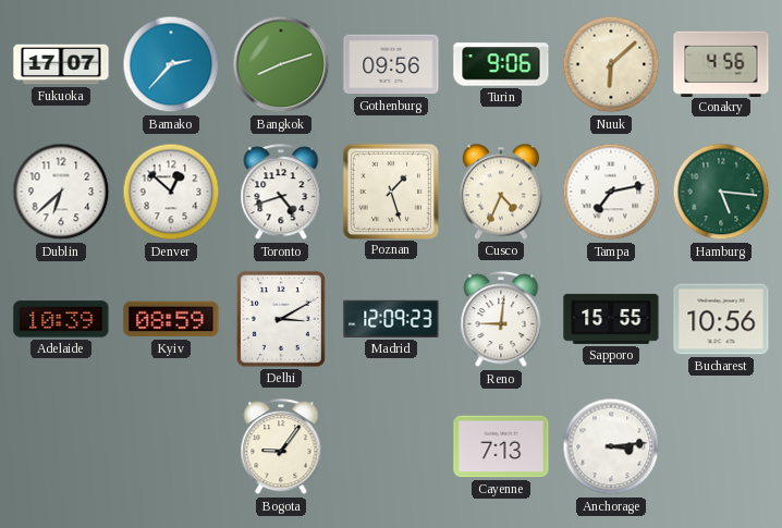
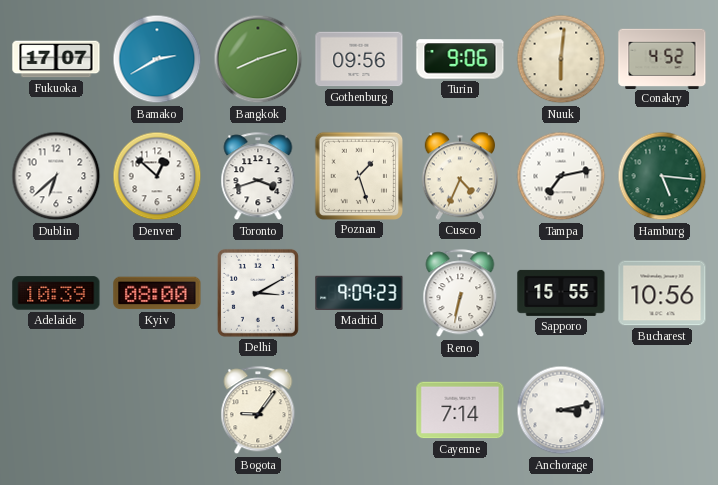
Bamako: 2:37 -> 2:40 (157, 59)
Nuuk: 6:08 -> 6:01 (561, 59)
Conakry: 4:56 -> 4:52 (662, 58)
Toronto: 4:42 -> 3:42 (258, 177)
Kyiv: 08:59 -> 08:00 (157, 293)
Madrid: 12:09 -> 9:09 (359, 293)
Reno: 9:01 -> 6:32 (460, 294)
Cayenne: 7:13 -> 7:14 (460, 410)
Anchorage: 3:14 -> 3:13 (561, 410)
